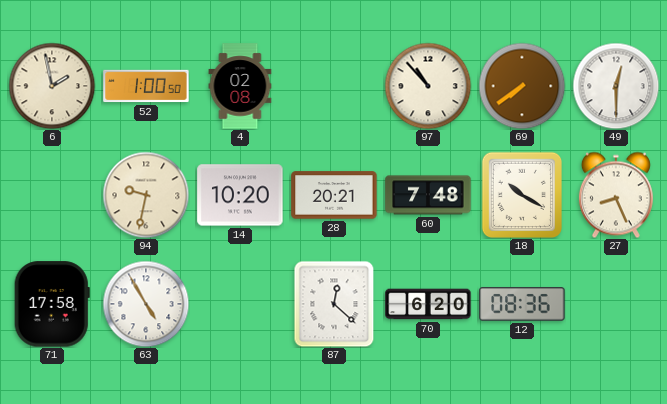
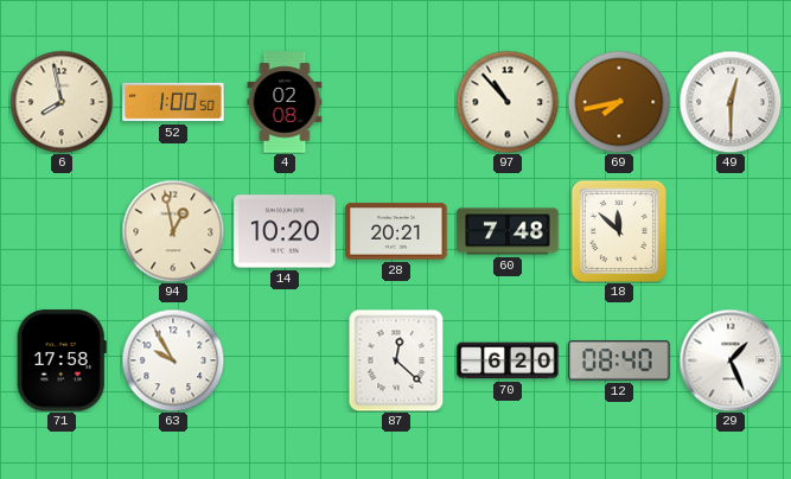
6: 1:58 -> 7:58 (62, 102)
69: 7:39 -> 7:43 (619, 102)
94: 9:32 -> 12:58 (173, 231)
18: 10:20 -> 11:52 (618, 230)
27: 8:26 -> none (616, 195)
63: 4:55 -> 9:55 (173, 360)
12: 08:36 -> 08:40 (619, 360)
29: none -> 1:26 (731, 360)
